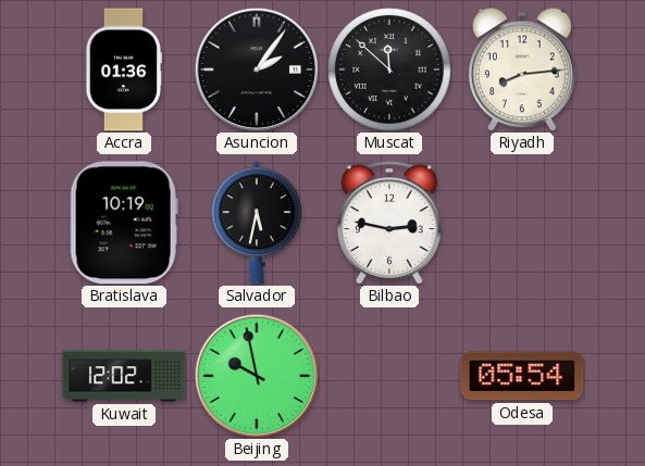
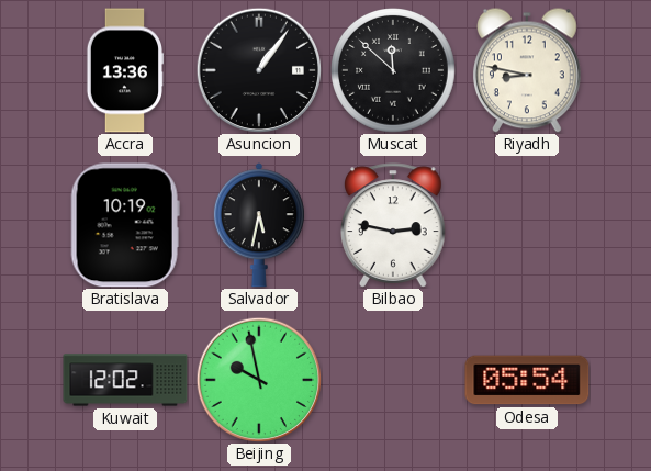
Accra: 01:36 -> 13:36 (124, 70)
Asuncion: 2:06 -> 1:06 (259, 70)
Riyadh: 8:14 -> 8:47 (527, 70)
